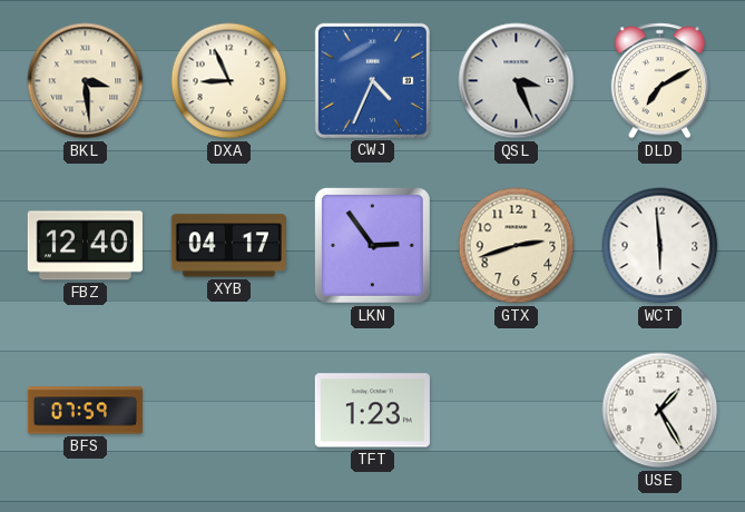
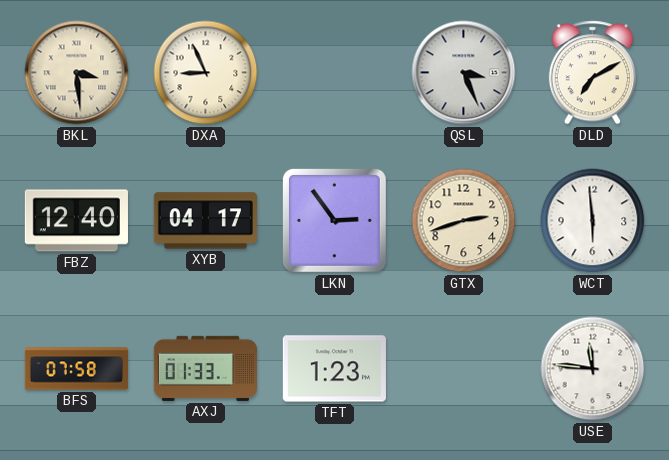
CWJ: 4:34 -> none (372, 80)
BFS: 07:59 -> 07:58 (76, 369)
AXJ: none -> 01:33 (205, 368)
USE: 1:25 -> 11:46 (593, 369)
